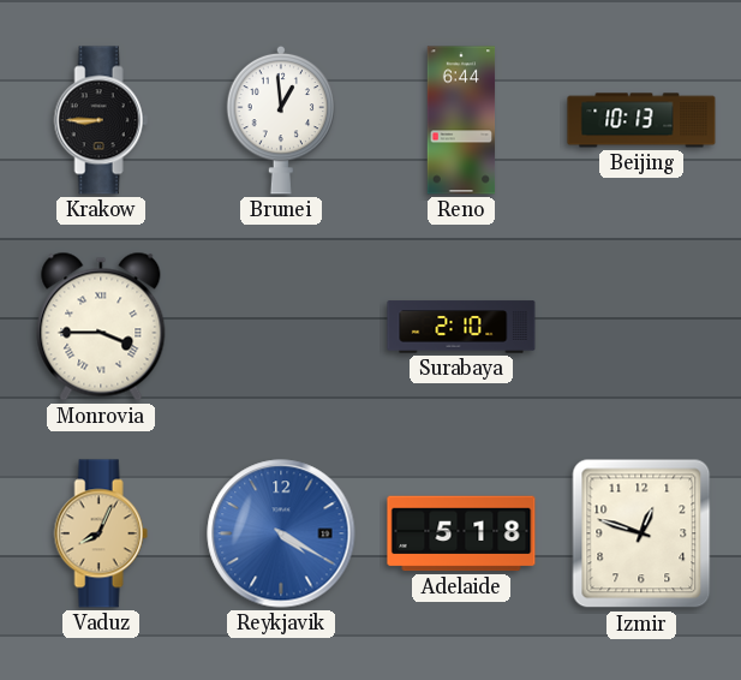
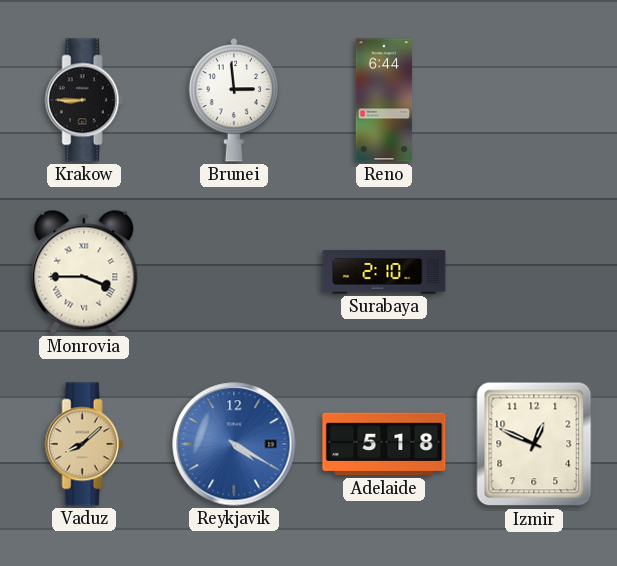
Brunei: 12:59 -> 2:59 (234, 100)
Beijing: 10:13 -> none (641, 120)
Vaduz: 8:04 -> 8:08 (84, 444)
Izmir: 12:48 -> 12:49 (534, 444)
